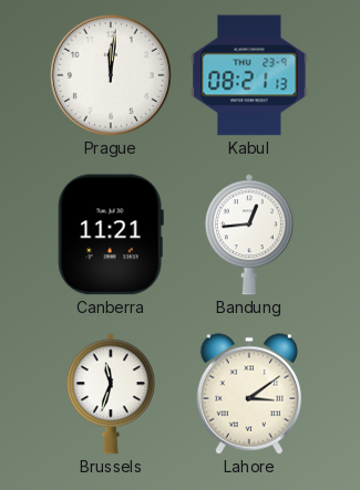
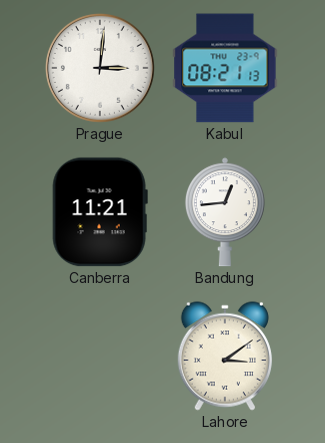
Prague: 12:01 -> 3:01 (100, 68)
Brussels: 11:33 -> none (111, 394)
